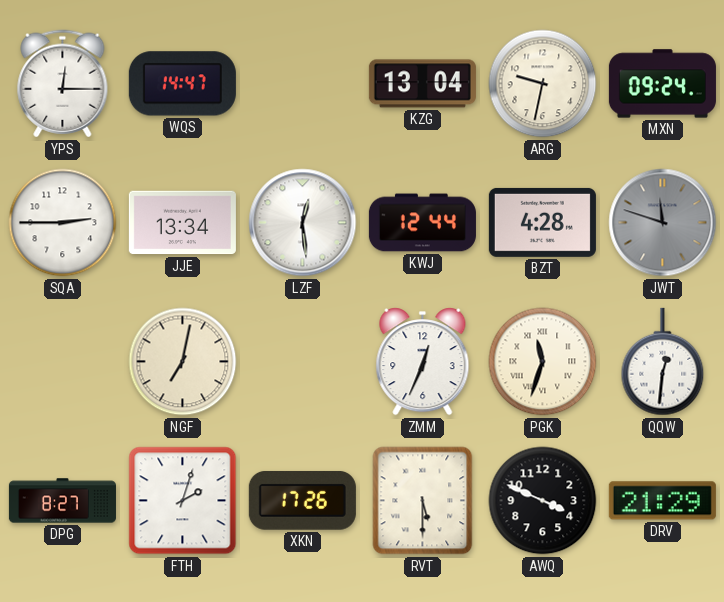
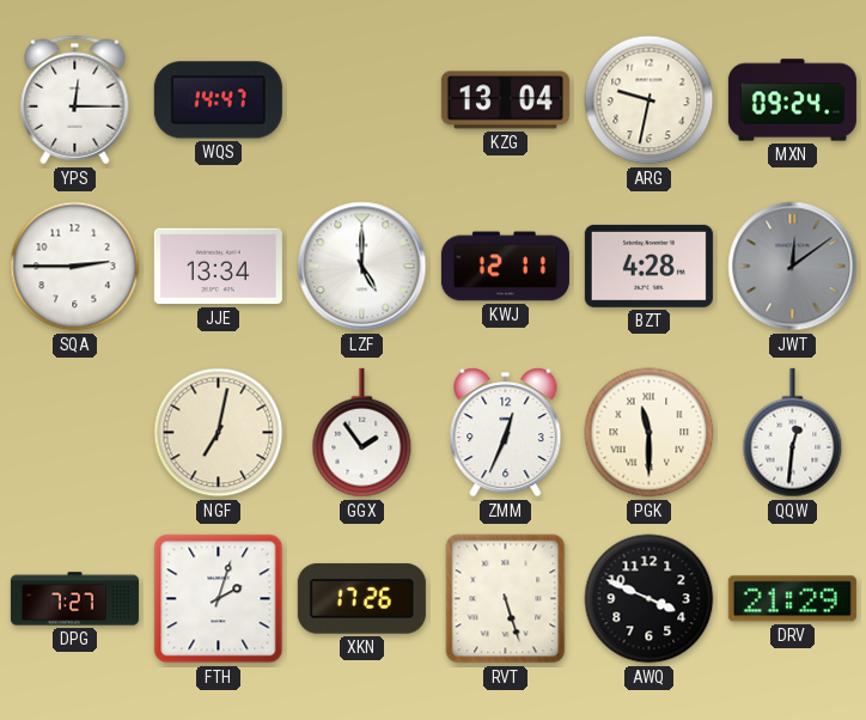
LZF: 12:29 -> 5:00 (362, 267)
KWJ: 12:44 -> 12:11 (505, 267)
JWT: 11:48 -> 12:09 (793, 267)
GGX: none -> 1:54 (362, 433)
PGK: 11:33 -> 11:30 (649, 433)
DPG: 8:27 -> 7:27 (74, 599)
RVT: 5:30 -> 5:27 (506, 599)
